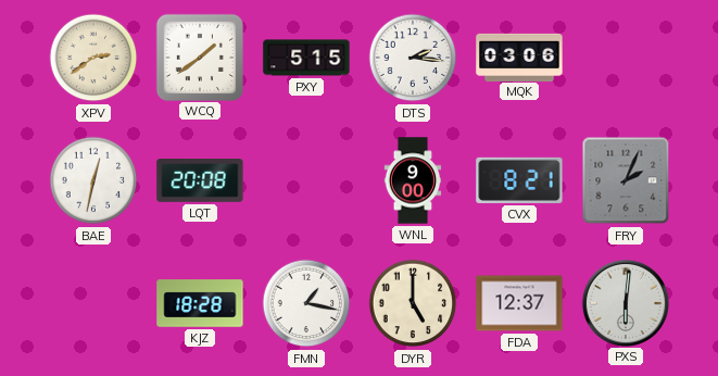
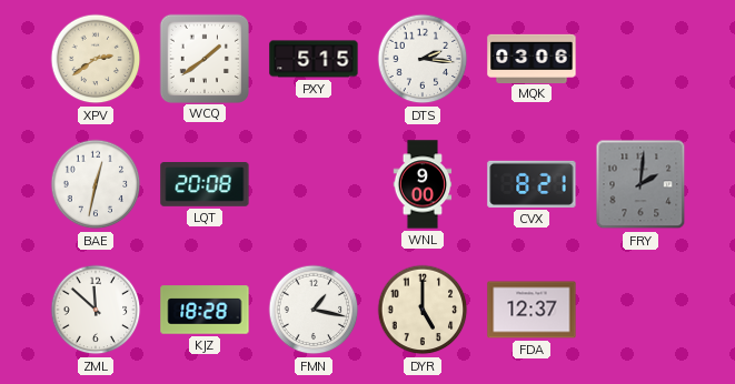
FRY: 2:04 -> 2:01 (640, 184)
ZML: none -> 11:52 (96, 310)
PXS: 6:01 -> none (625, 302)
